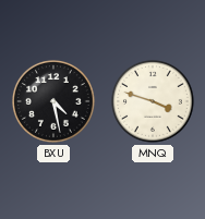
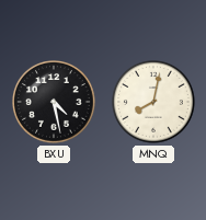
MNQ: 3:48 -> 8:02 (154, 103)
